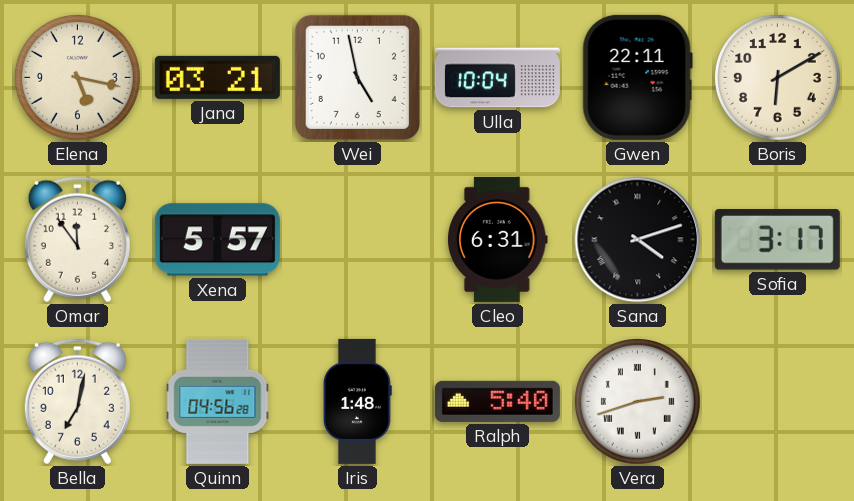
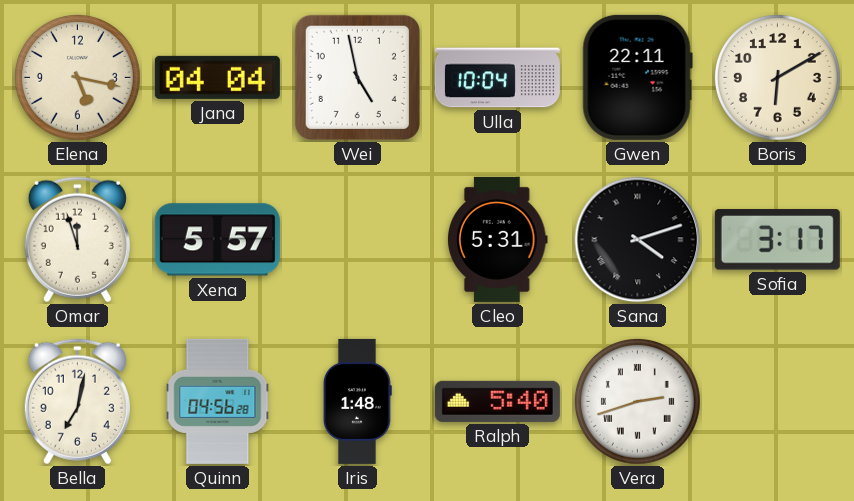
Jana: 03:21 -> 04:04 (217, 77)
Omar: 11:54 -> 11:57 (77, 240)
Cleo: 6:31 -> 5:31 (498, 239)
